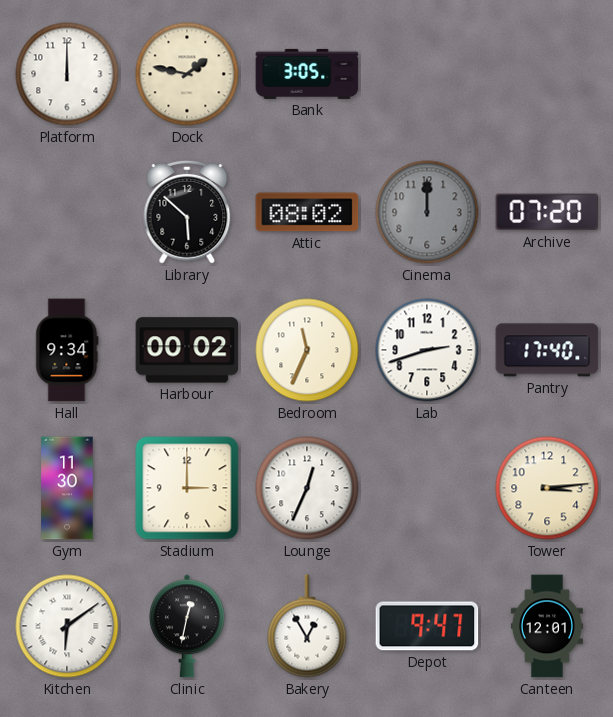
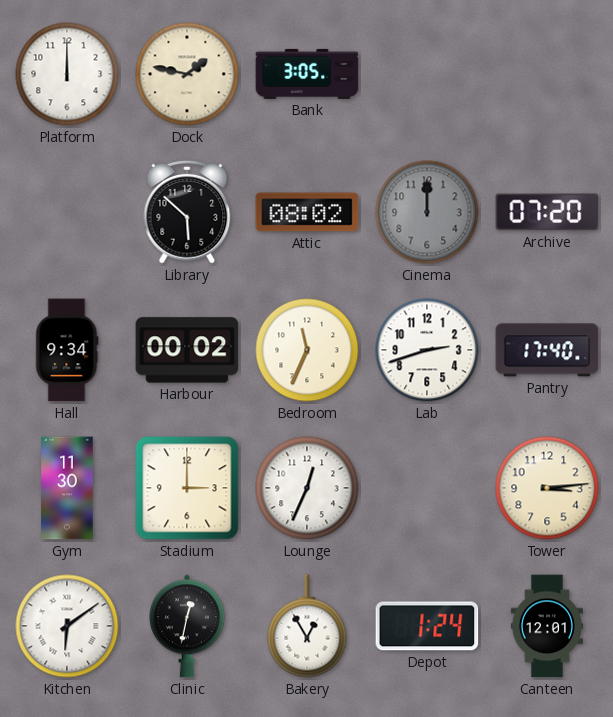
Depot: 9:47 -> 1:24 (427, 626)
